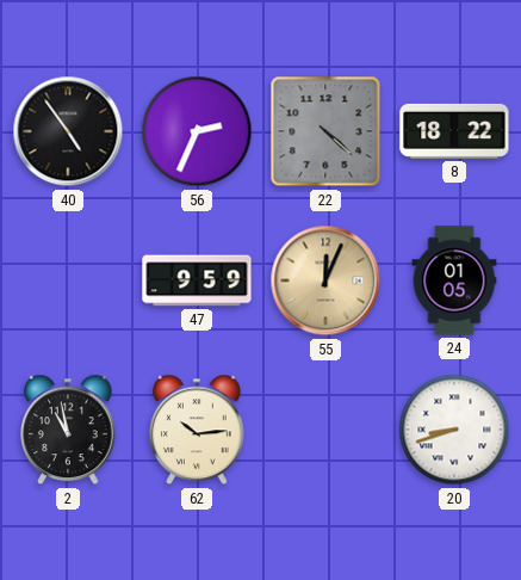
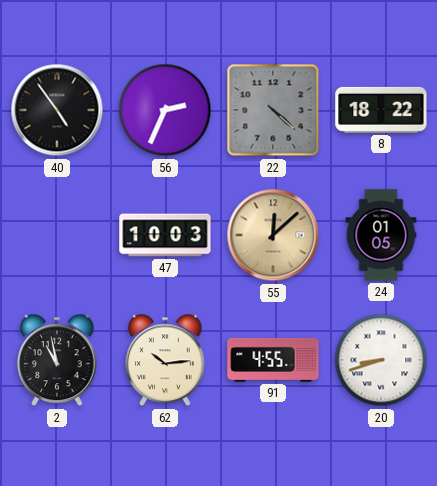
47: 9:59 -> 10:03 (165, 235)
55: 12:04 -> 12:08 (273, 235)
91: none -> 4:55 (273, 360)
